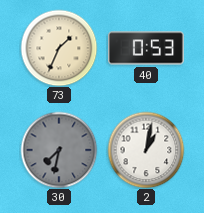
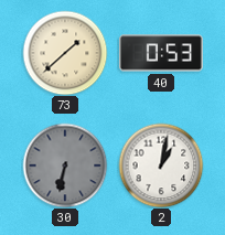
73: 1:34 -> 1:38 (65, 53)
30: 7:32 -> 6:32 (65, 165)
